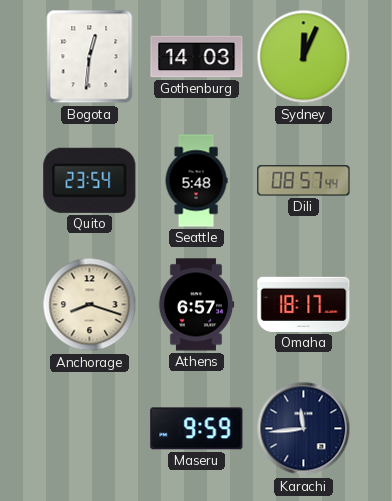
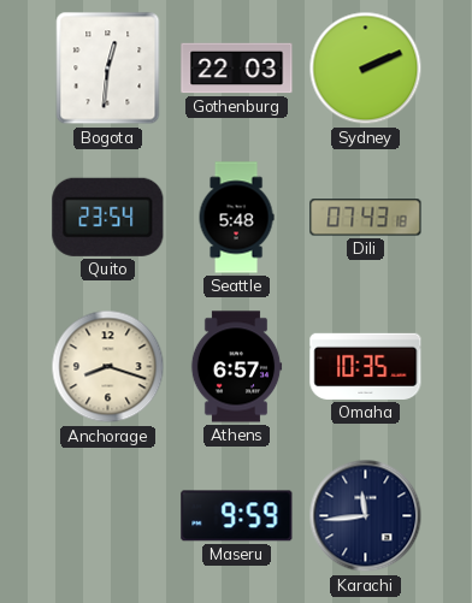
Gothenburg: 14:03 -> 22:03 (237, 69)
Sydney: 12:04 -> 2:11 (366, 69)
Dili: 08:57 -> 07:43 (366, 218)
Omaha: 18:17 -> 10:35 (366, 366)
